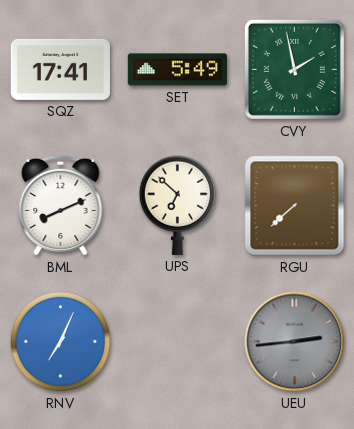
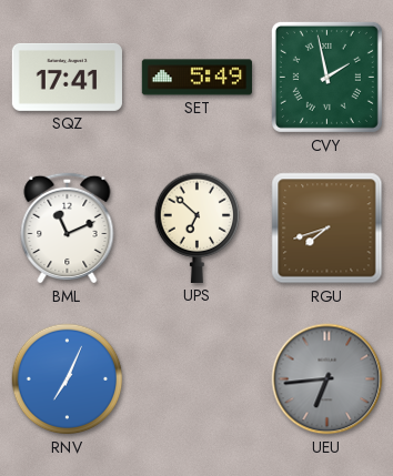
BML: 8:11 -> 11:11 (68, 227)
RGU: 7:38 -> 7:42 (327, 229)
UEU: 2:44 -> 6:44 (327, 379)
